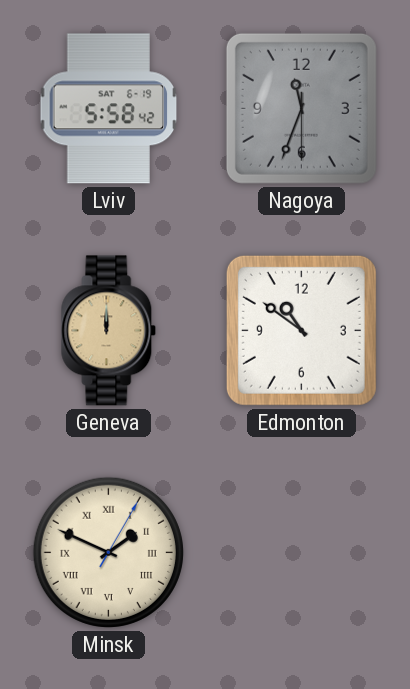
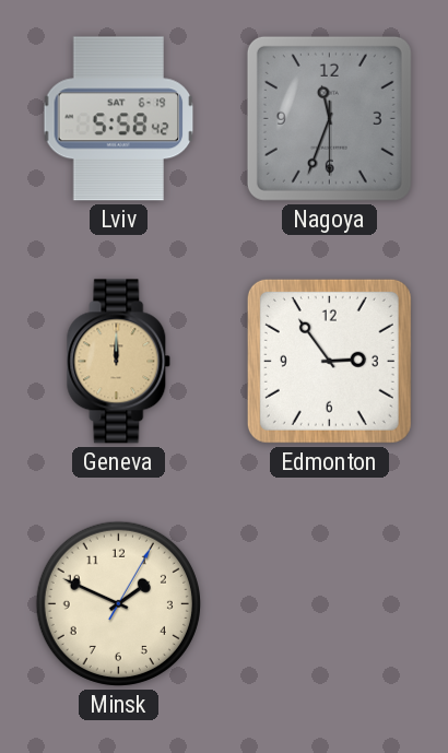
Edmonton: 10:51 -> 2:54 (329, 361)
Minsk numerals: Roman -> Arabic (118, 603)
